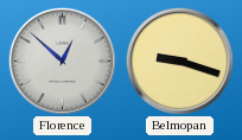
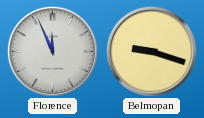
Florence: 12:52 -> 11:56 (52, 51)
